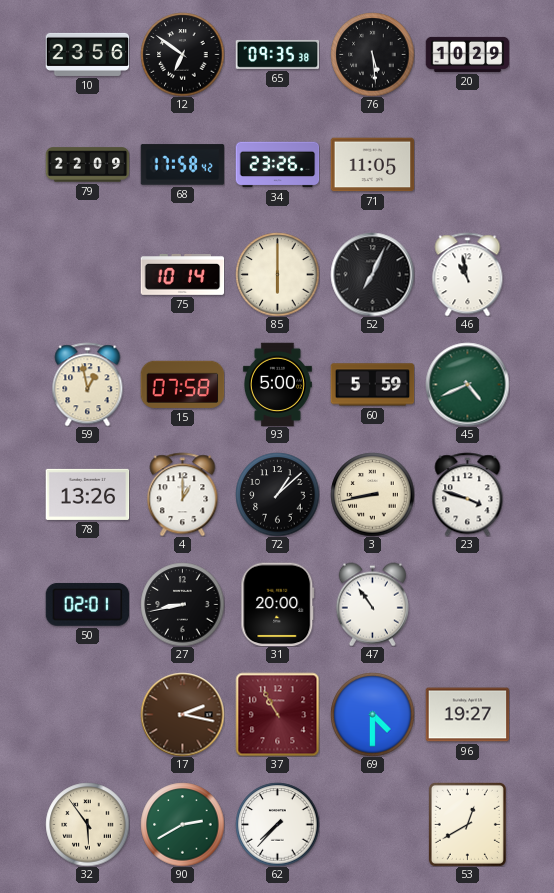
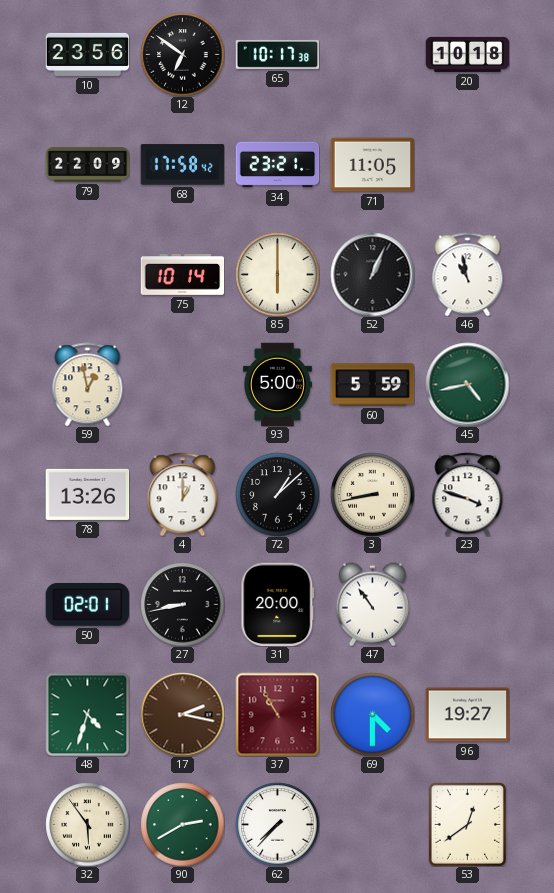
65: 09:35 -> 10:17 (277, 54)
76: 5:29 -> none (372, 54)
20: 10:29 -> 10:18 (467, 54)
34: 23:26 -> 23:21 (277, 165)
52: 7:04 -> 1:04 (372, 274)
15: 07:58 -> none (182, 384)
45: 4:41 -> 4:43 (467, 384)
48: none -> 4:33 (87, 714)
53: 12:40 -> 12:39 (467, 824)
